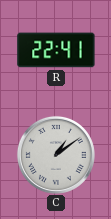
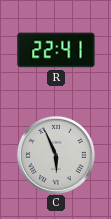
C: 1:09 -> 5:56 (56, 155)
